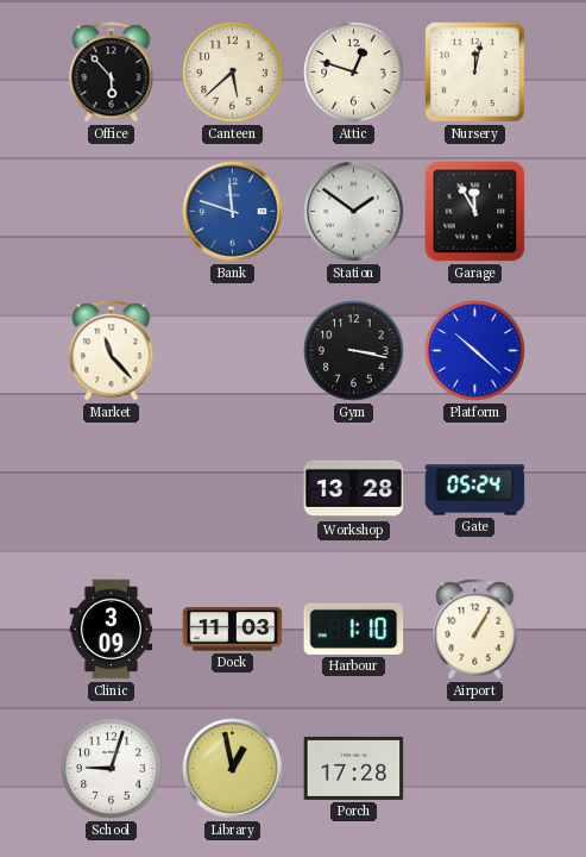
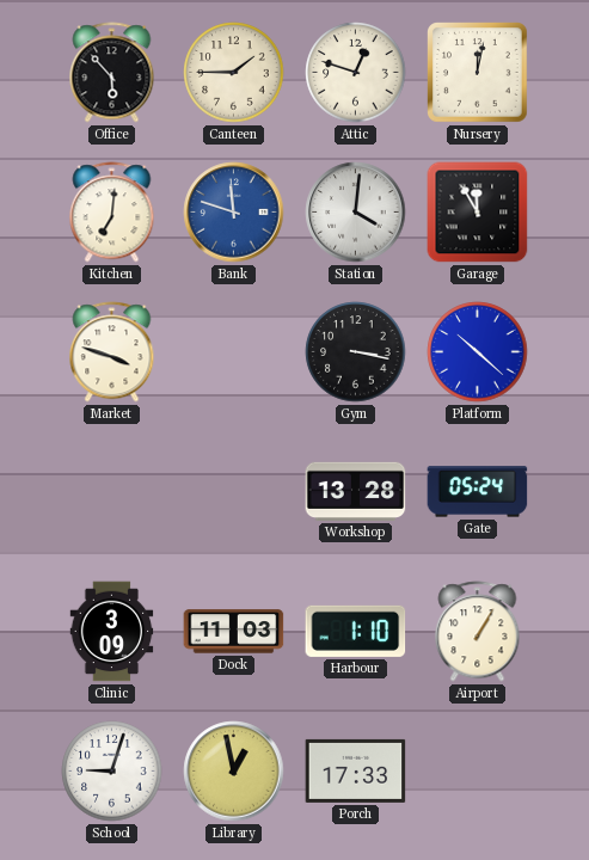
Canteen: 5:38 -> 1:45 (234, 73)
Kitchen: none -> 7:01 (112, 213)
Station: 1:51 -> 4:01 (356, 213)
Market: 11:23 -> 3:48 (112, 352)
Porch: 17:28 -> 17:33 (356, 770)
